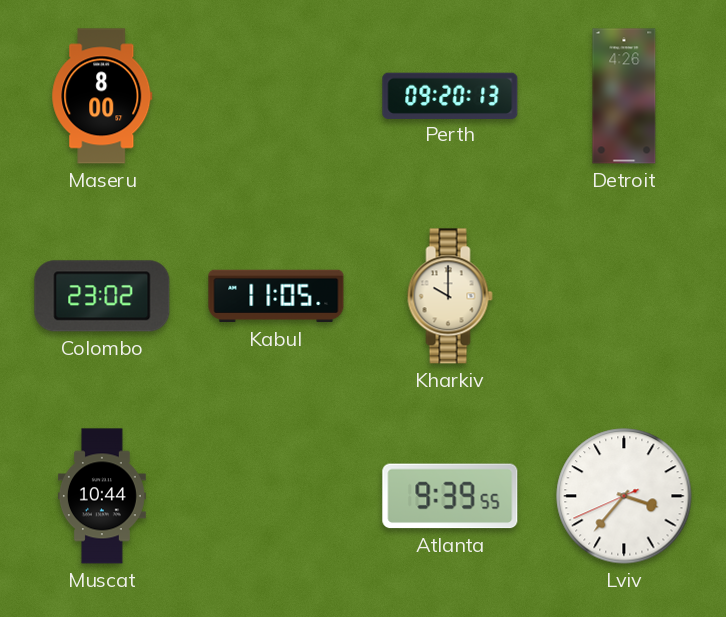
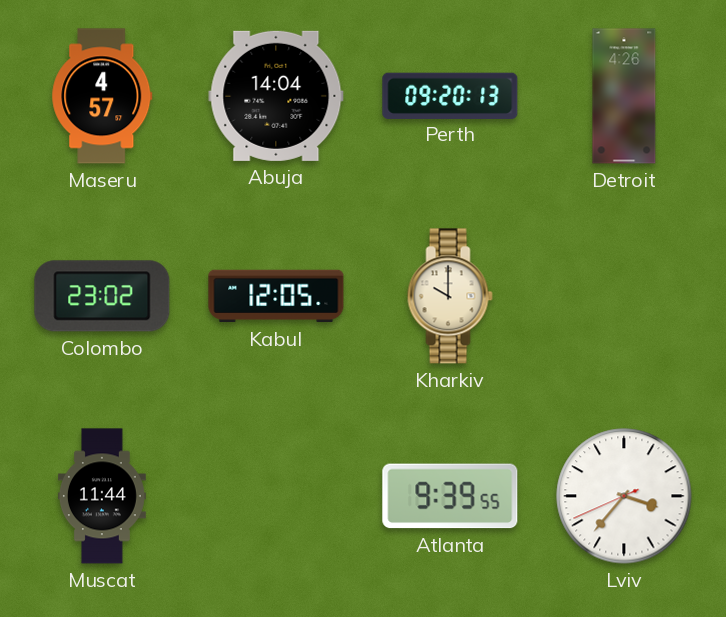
Maseru: 8:00 -> 4:57 (102, 96)
Abuja: none -> 14:04 (276, 96)
Kabul: 11:05 -> 12:05 (276, 296)
Muscat: 10:44 -> 11:44 (102, 496)
